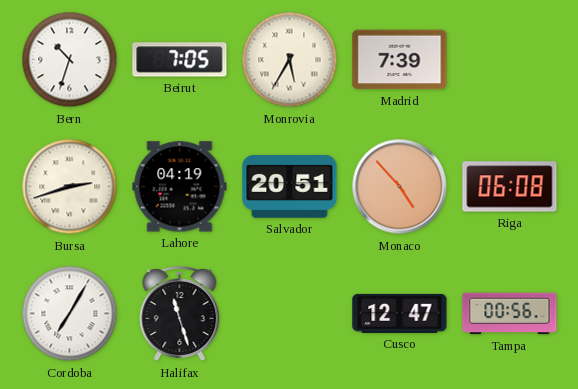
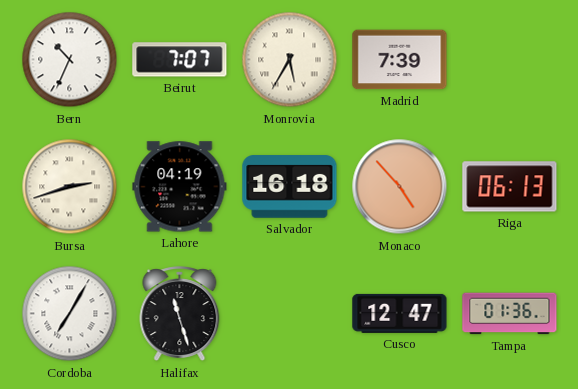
Bern: 10:33 -> 10:34 (70, 60)
Beirut: 7:05 -> 7:07 (180, 60)
Salvador: 20:51 -> 16:18 (290, 187)
Riga: 06:08 -> 06:13 (510, 187)
Tampa: 00:56 -> 01:36 (510, 314)
